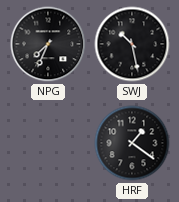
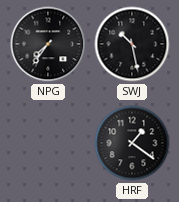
NPG: 7:34 -> 7:36 (48, 44)
